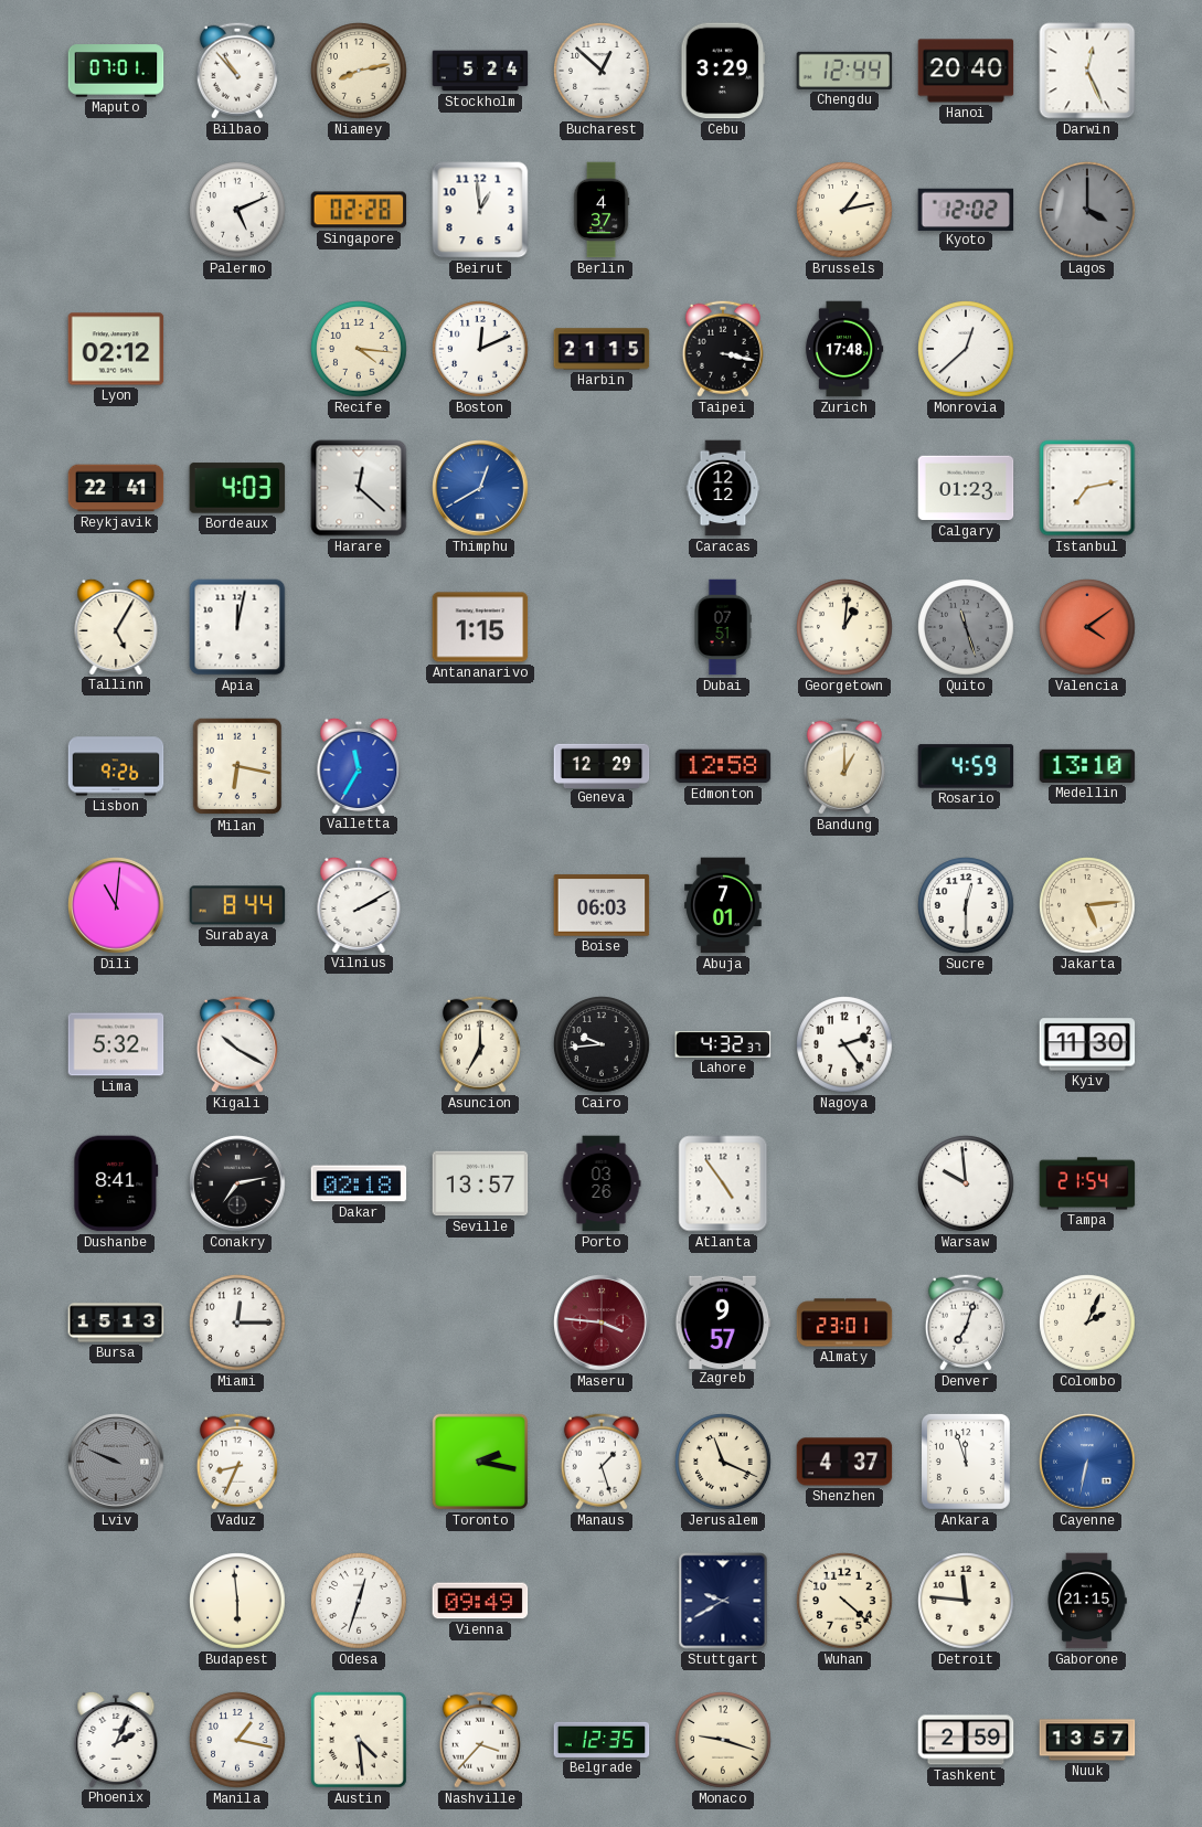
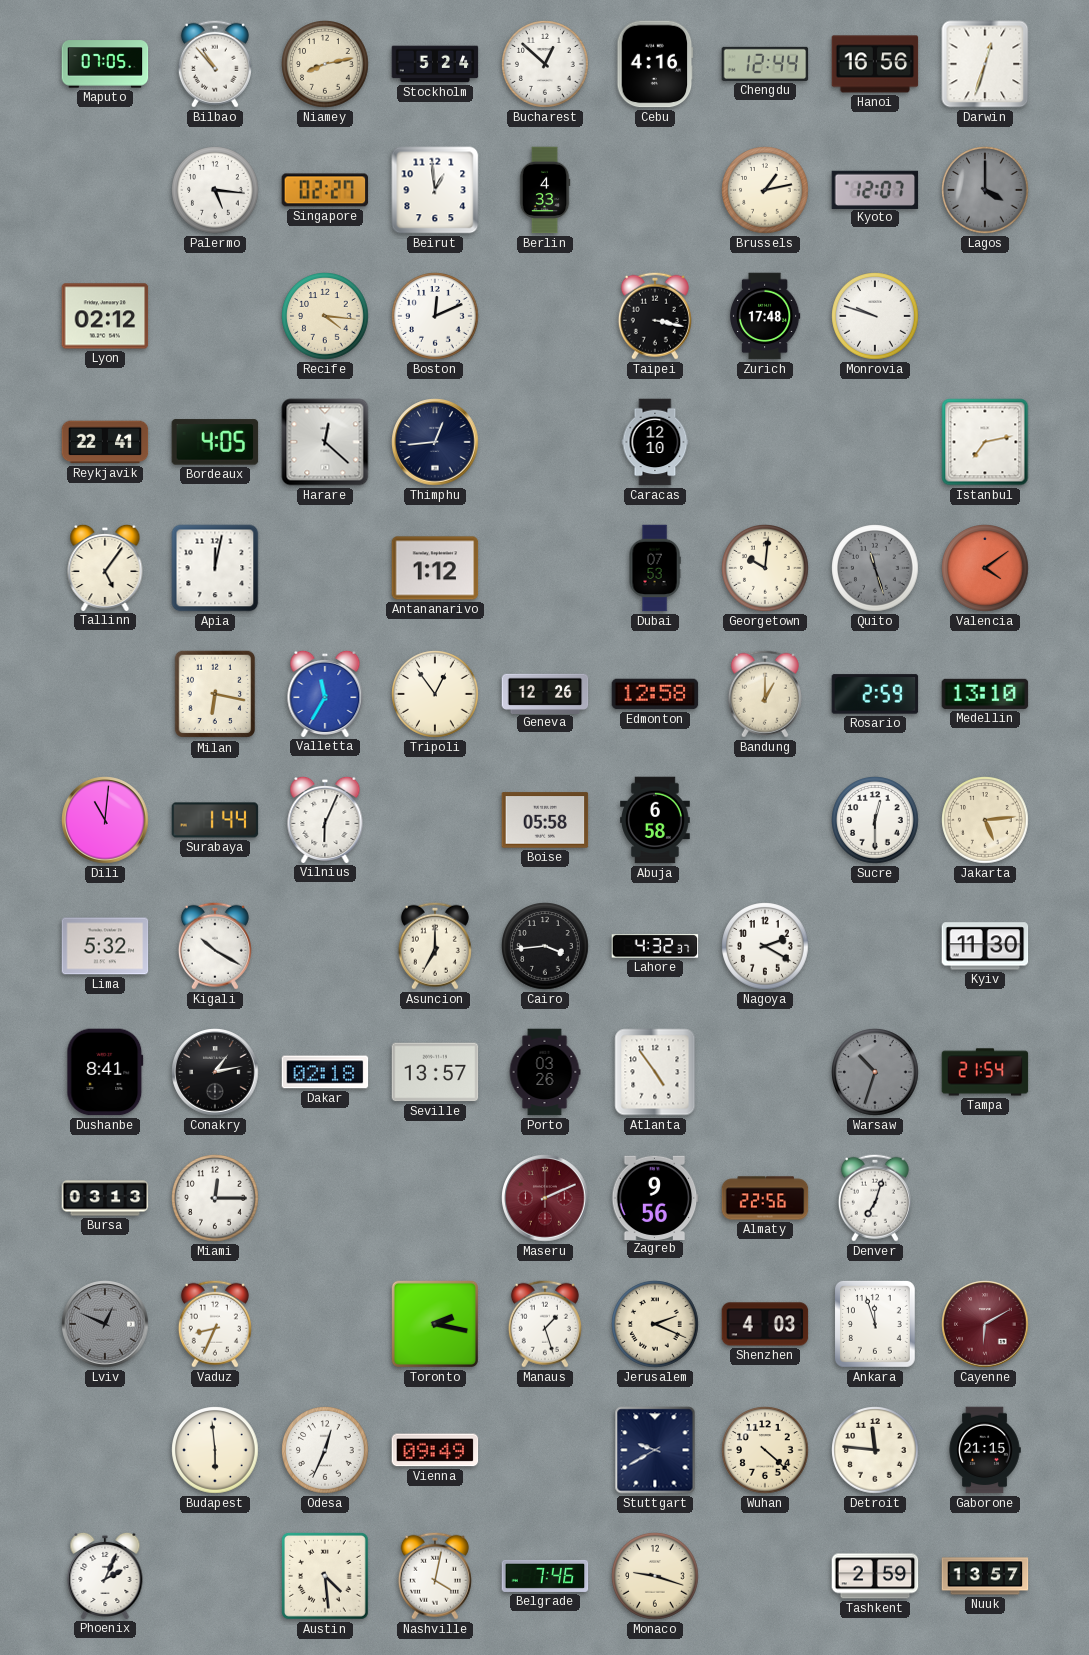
Maputo: 07:01 -> 07:05 (105, 64)
Cebu: 3:29 -> 4:16 (655, 64)
Hanoi: 20:40 -> 16:56 (875, 64)
Darwin: 12:26 -> 12:33 (985, 64)
Palermo: 5:11 -> 5:16 (215, 190)
Singapore: 02:28 -> 02:27 (325, 190)
Berlin: 4:37 -> 4:33 (545, 190)
Kyoto: 12:02 -> 12:07 (875, 189)
Harbin: 21:15 -> none (602, 349)
Monrovia: 12:38 -> 9:48 (875, 316)
Bordeaux: 4:03 -> 4:05 (215, 442)
Thimphu: 12:40 -> 12:44 (435, 442)
Thimphu dial: blue -> navy (435, 442)
Caracas: 12:12 -> 12:10 (655, 442)
Calgary: 01:23 -> none (966, 488)
Tallinn: 5:05 -> 5:06 (105, 567)
Antananarivo: 1:15 -> 1:12 (435, 568)
Dubai: 07:51 -> 07:53 (655, 568)
Georgetown: 1:01 -> 10:01 (765, 568)
Lisbon: 9:26 -> none (116, 766)
Tripoli: none -> 12:54 (435, 694)
Geneva: 12:29 -> 12:26 (545, 693)
Rosario: 4:59 -> 2:59 (875, 694)
Surabaya: 8:44 -> 1:44 (215, 820)
Vilnius: 2:10 -> 6:04 (325, 819)
Boise: 06:03 -> 05:58 (545, 820)
Abuja: 7:01 -> 6:58 (656, 820)
Cairo: 9:44 -> 3:44 (545, 946)
Nagoya: 2:24 -> 2:20 (765, 946)
Conakry: 7:13 -> 1:13 (215, 1072)
Warsaw: 9:59 -> 10:33 (875, 1072)
Warsaw dial: white -> grey (875, 1072)
Bursa: 15:13 -> 03:13 (105, 1198)
Maseru: 3:46 -> 2:11 (545, 1198)
Zagreb: 9:57 -> 9:56 (655, 1197)
Almaty: 23:01 -> 22:56 (765, 1198)
Colombo: 2:04 -> none (1087, 1323)
Lviv: 9:49 -> 12:49 (105, 1324)
Jerusalem: 11:19 -> 2:19 (655, 1324)
Shenzhen: 4:37 -> 4:03 (765, 1324)
Cayenne: 6:32 -> 6:10 (985, 1324)
Cayenne dial: blue -> burgundy (985, 1324)
Odesa: 12:33 -> 12:34 (325, 1450)
Manila: 1:17 -> none (237, 1740)
Nashville: 3:37 -> 4:02 (435, 1576)
Belgrade: 12:35 -> 7:46 (545, 1576)
